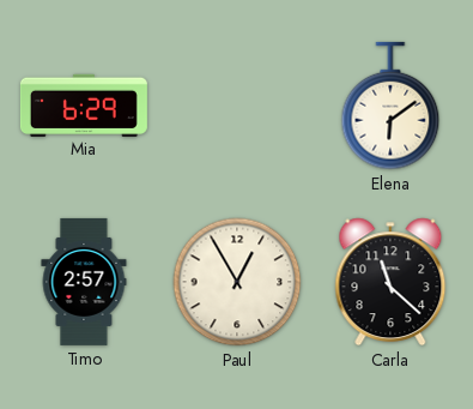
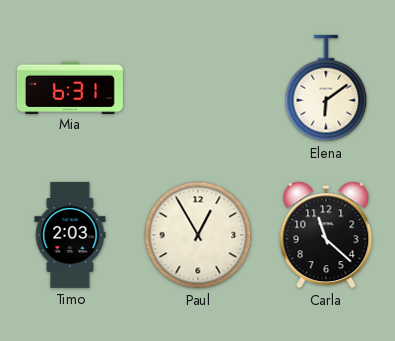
Mia: 6:29 -> 6:31 (70, 87)
Timo: 2:57 -> 2:03 (70, 235)
